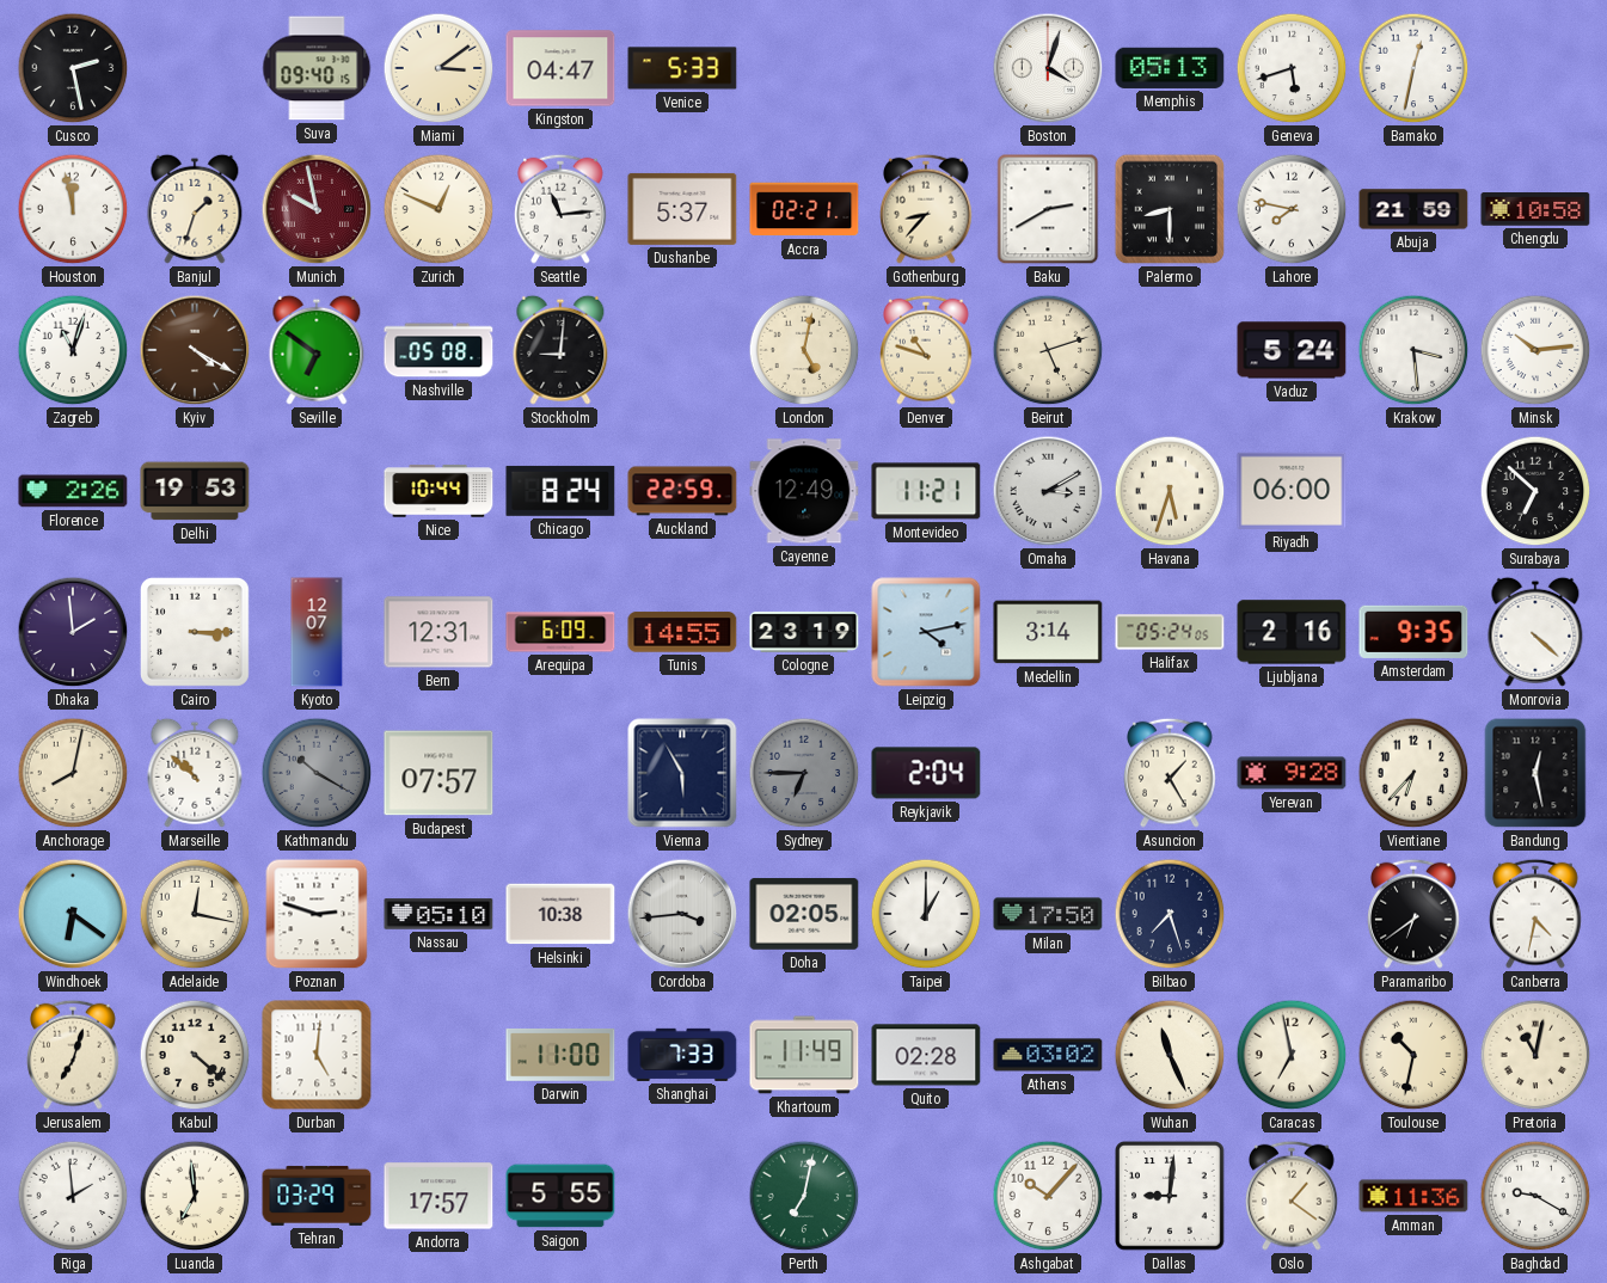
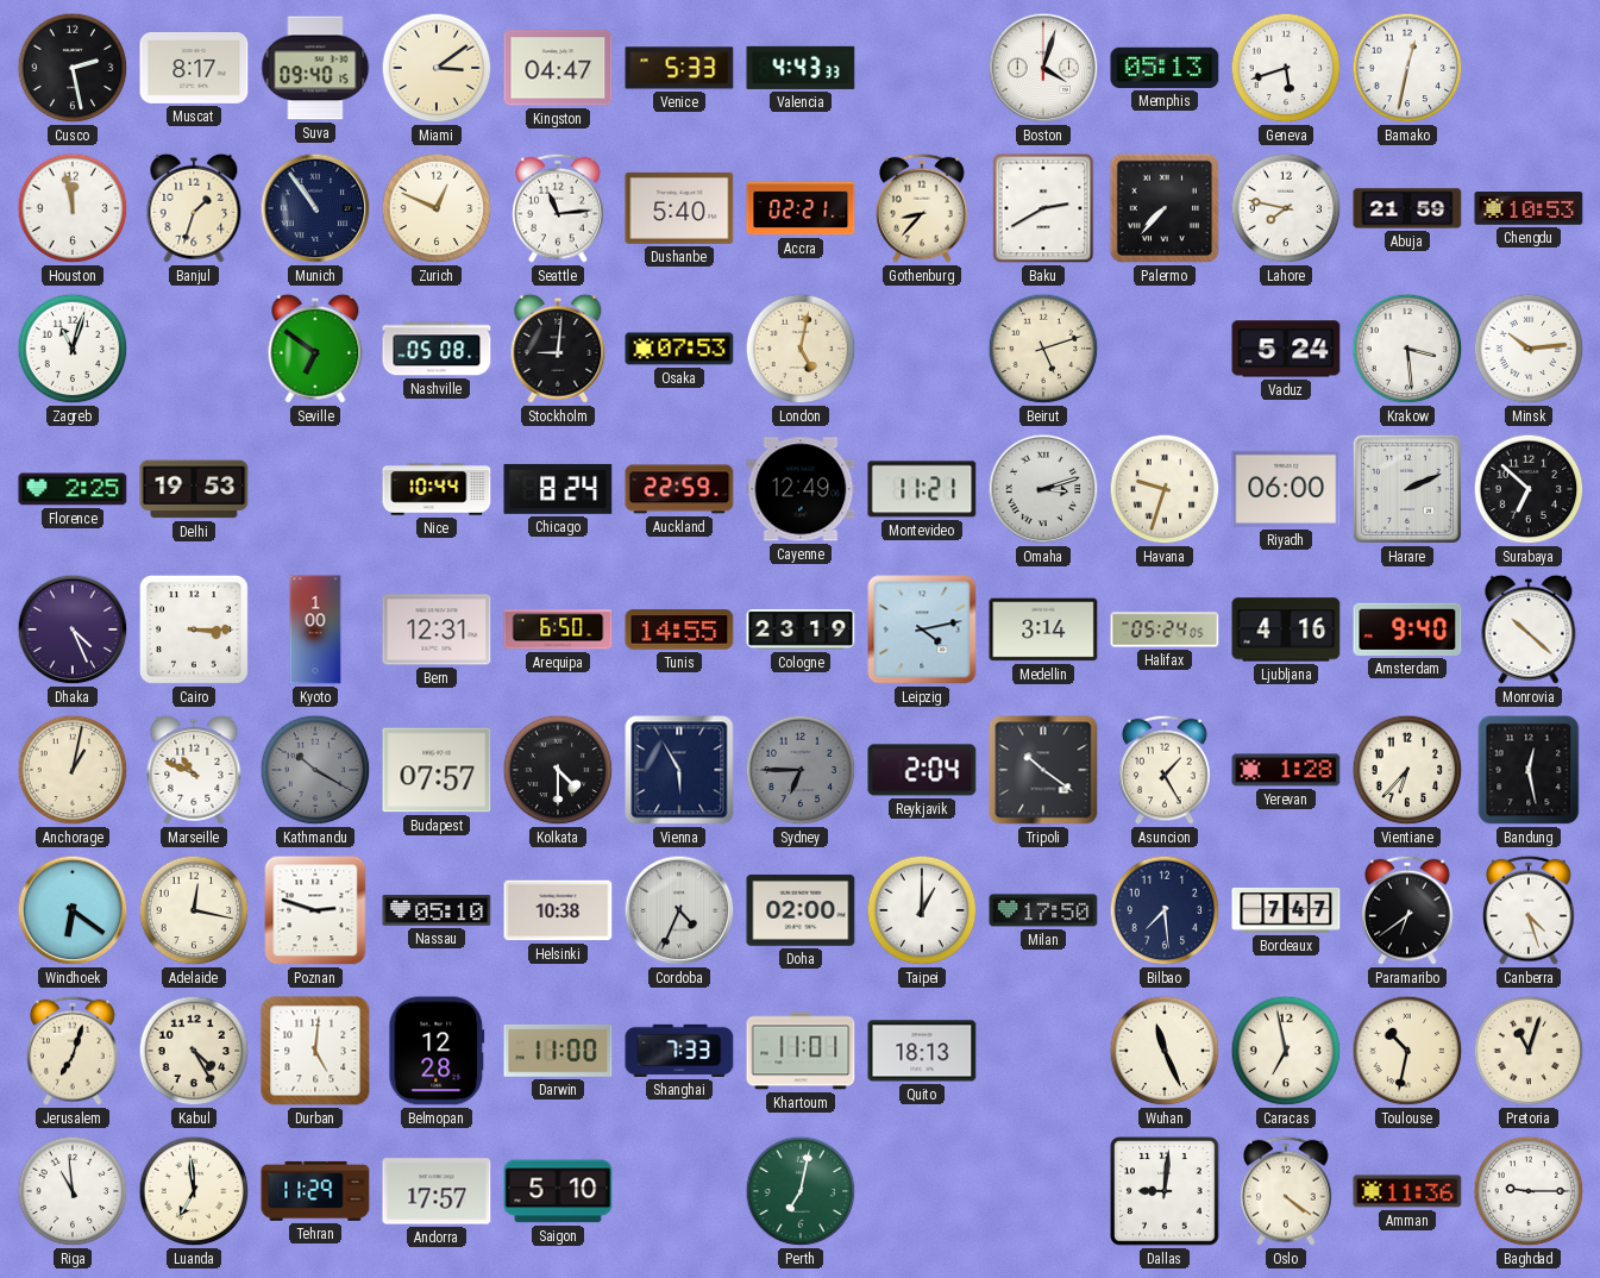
Muscat: none -> 8:17 (194, 69)
Valencia: none -> 4:43 (801, 68)
Munich: 9:58 -> 10:54 (315, 208)
Munich dial: burgundy -> navy (315, 208)
Dushanbe: 5:37 -> 5:40 (679, 208)
Palermo: 8:30 -> 7:37 (1165, 208)
Chengdu: 10:58 -> 10:53 (1529, 208)
Kyiv: 4:20 -> none (195, 350)
Osaka: none -> 07:53 (679, 349)
Denver: 10:48 -> none (926, 350)
Florence: 2:26 -> 2:25 (73, 489)
Omaha: 3:10 -> 3:12 (1043, 489)
Havana: 5:33 -> 9:33 (1165, 489)
Harare: none -> 2:11 (1407, 489)
Dhaka: 1:59 -> 4:26 (73, 629)
Kyoto: 12:07 -> 1:00 (315, 629)
Arequipa: 6:09 -> 6:50 (558, 629)
Ljubljana: 2:16 -> 4:16 (1286, 629)
Amsterdam: 9:35 -> 9:40 (1407, 629)
Monrovia: 4:22 -> 10:22 (1529, 629)
Anchorage: 8:02 -> 1:02 (73, 770)
Marseille: 10:52 -> 10:49 (194, 770)
Kolkata: none -> 4:30 (558, 770)
Tripoli: none -> 10:21 (1043, 770)
Yerevan: 9:28 -> 1:28 (1286, 770)
Cordoba: 3:44 -> 4:34 (679, 910)
Doha: 02:05 -> 02:00 (801, 910)
Bilbao: 7:27 -> 7:29 (1165, 910)
Bordeaux: none -> 7:47 (1286, 910)
Canberra: 4:32 -> 4:27 (1529, 910)
Kabul: 4:22 -> 4:25 (194, 1051)
Belmopan: none -> 12:28 (437, 1051)
Khartoum: 11:49 -> 11:01 (801, 1051)
Quito: 02:28 -> 18:13 (922, 1051)
Athens: 03:02 -> none (1048, 1055)
Pretoria: 11:02 -> 11:03 (1529, 1051)
Riga: 1:59 -> 10:59 (73, 1191)
Tehran: 03:29 -> 11:29 (315, 1191)
Saigon: 5:55 -> 5:10 (558, 1191)
Ashgabat: 10:07 -> none (1048, 1196)
Oslo: 1:21 -> 4:21 (1286, 1191)
Baghdad: 9:20 -> 9:15 (1529, 1191)
